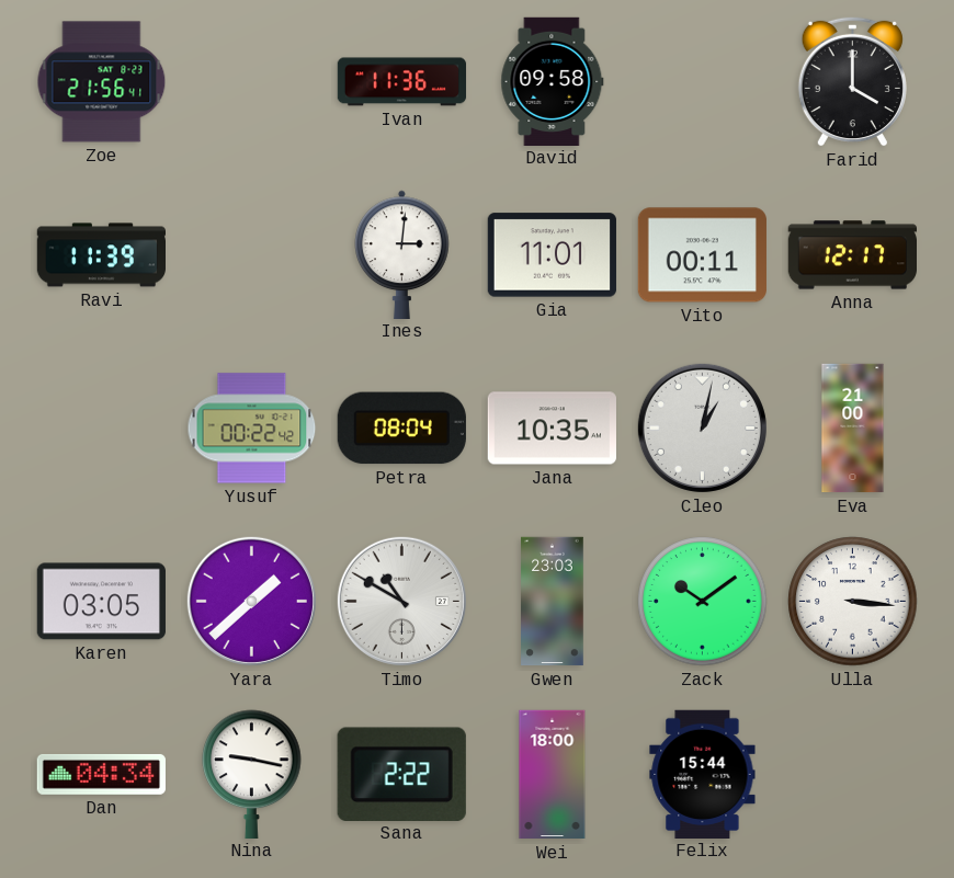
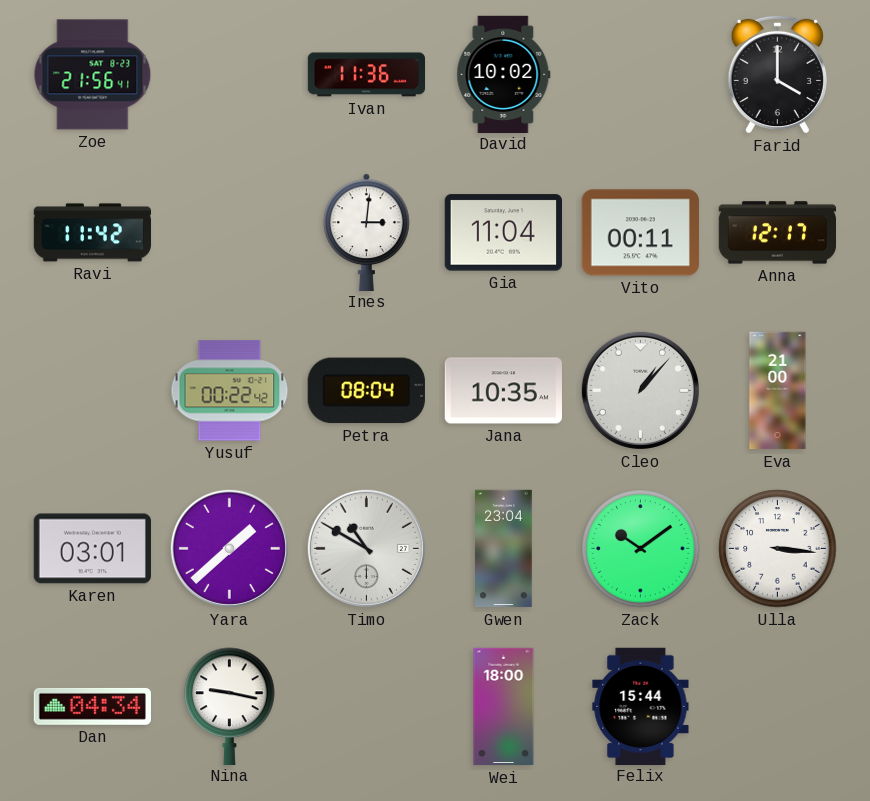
David: 09:58 -> 10:02 (504, 74)
Ravi: 11:39 -> 11:42 (92, 233)
Gia: 11:01 -> 11:04 (503, 233)
Cleo: 1:02 -> 1:07 (640, 390)
Karen: 03:05 -> 03:01 (92, 549)
Gwen: 23:03 -> 23:04 (504, 549)
Sana: 2:22 -> none (401, 774)
